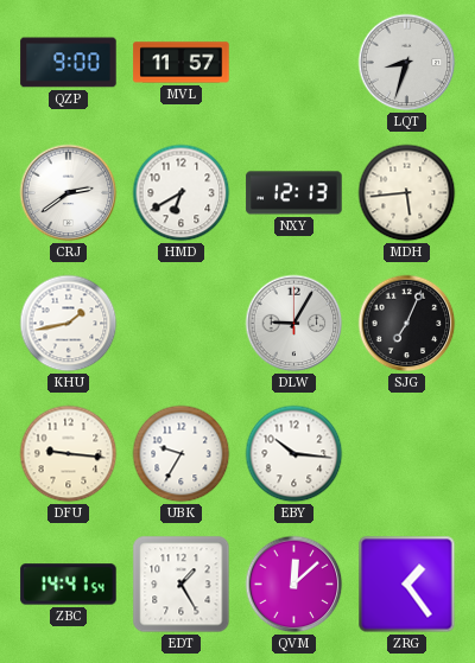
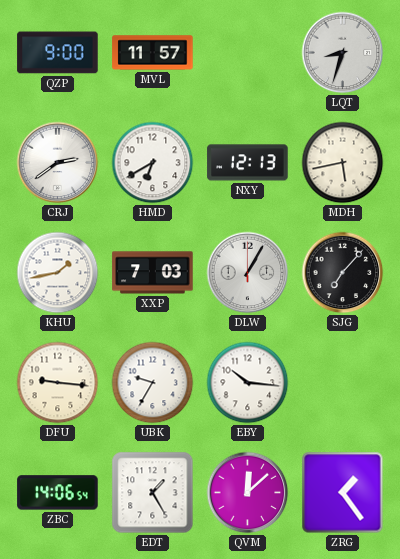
MDH: 5:44 -> 5:43 (343, 163)
XXP: none -> 7:03 (153, 273)
DLW: 9:05 -> 1:05 (248, 273)
SJG: 7:04 -> 7:07 (343, 273)
ZBC: 14:41 -> 14:06 (58, 493)
